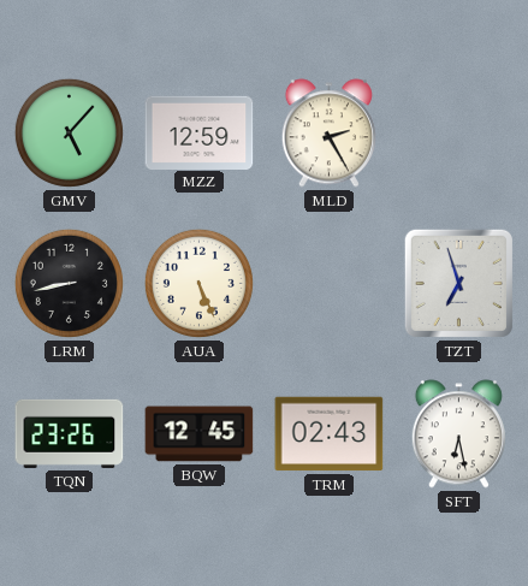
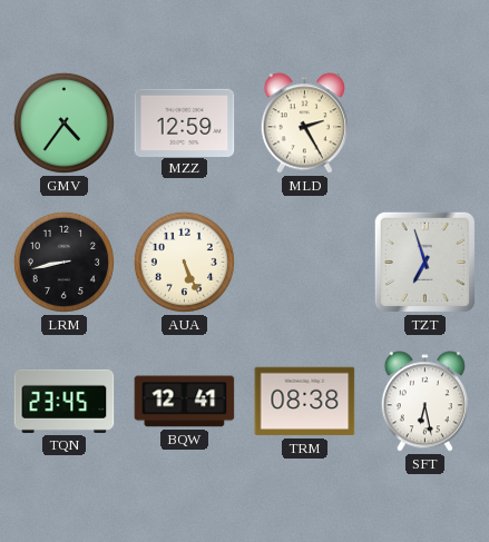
GMV: 5:07 -> 4:36 (63, 122)
TQN: 23:26 -> 23:45 (65, 401)
BQW: 12:45 -> 12:41 (185, 402)
TRM: 02:43 -> 08:38 (305, 402)
